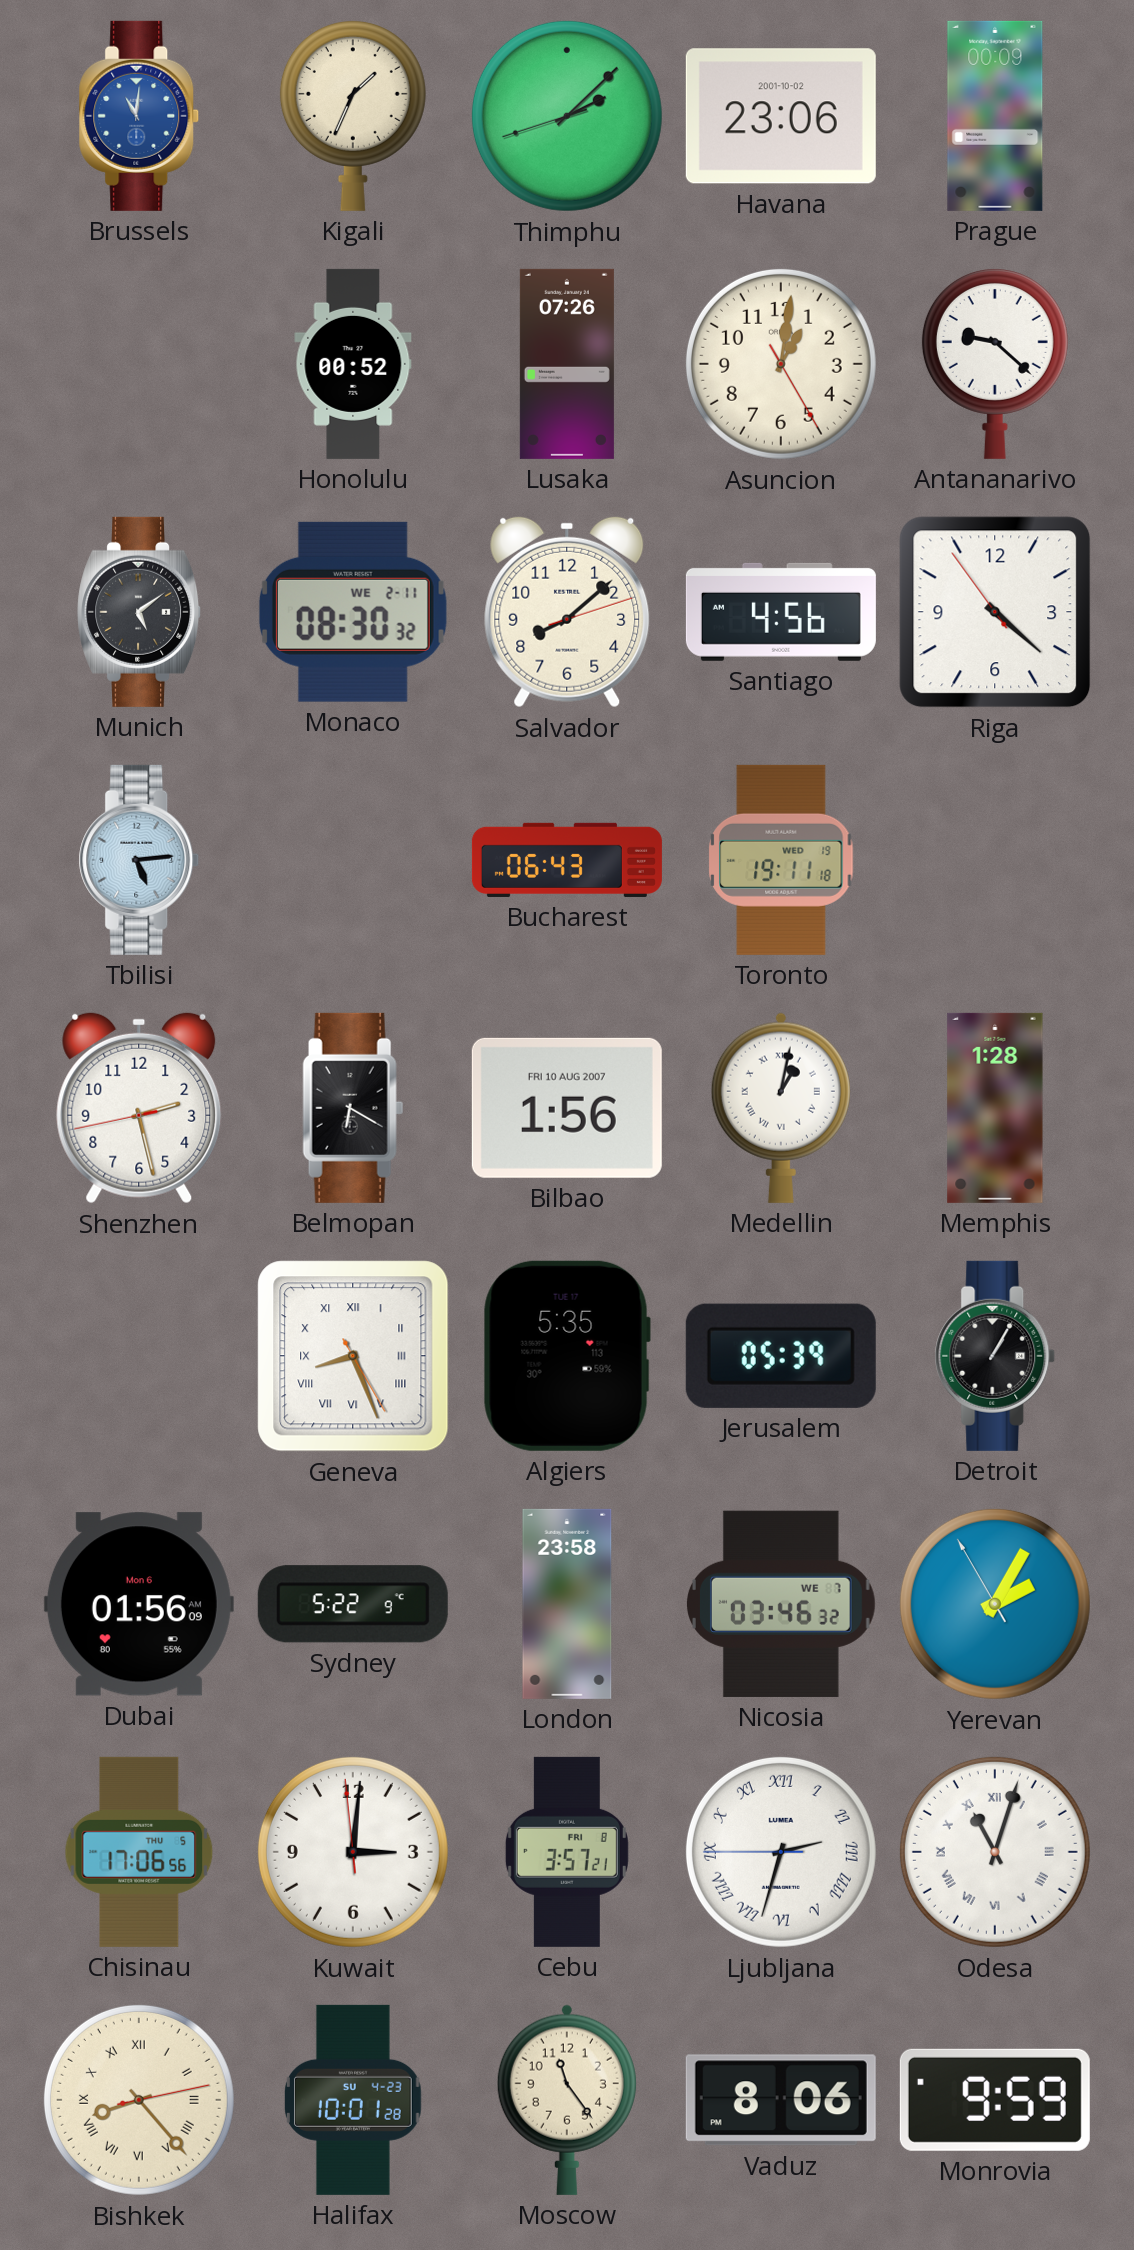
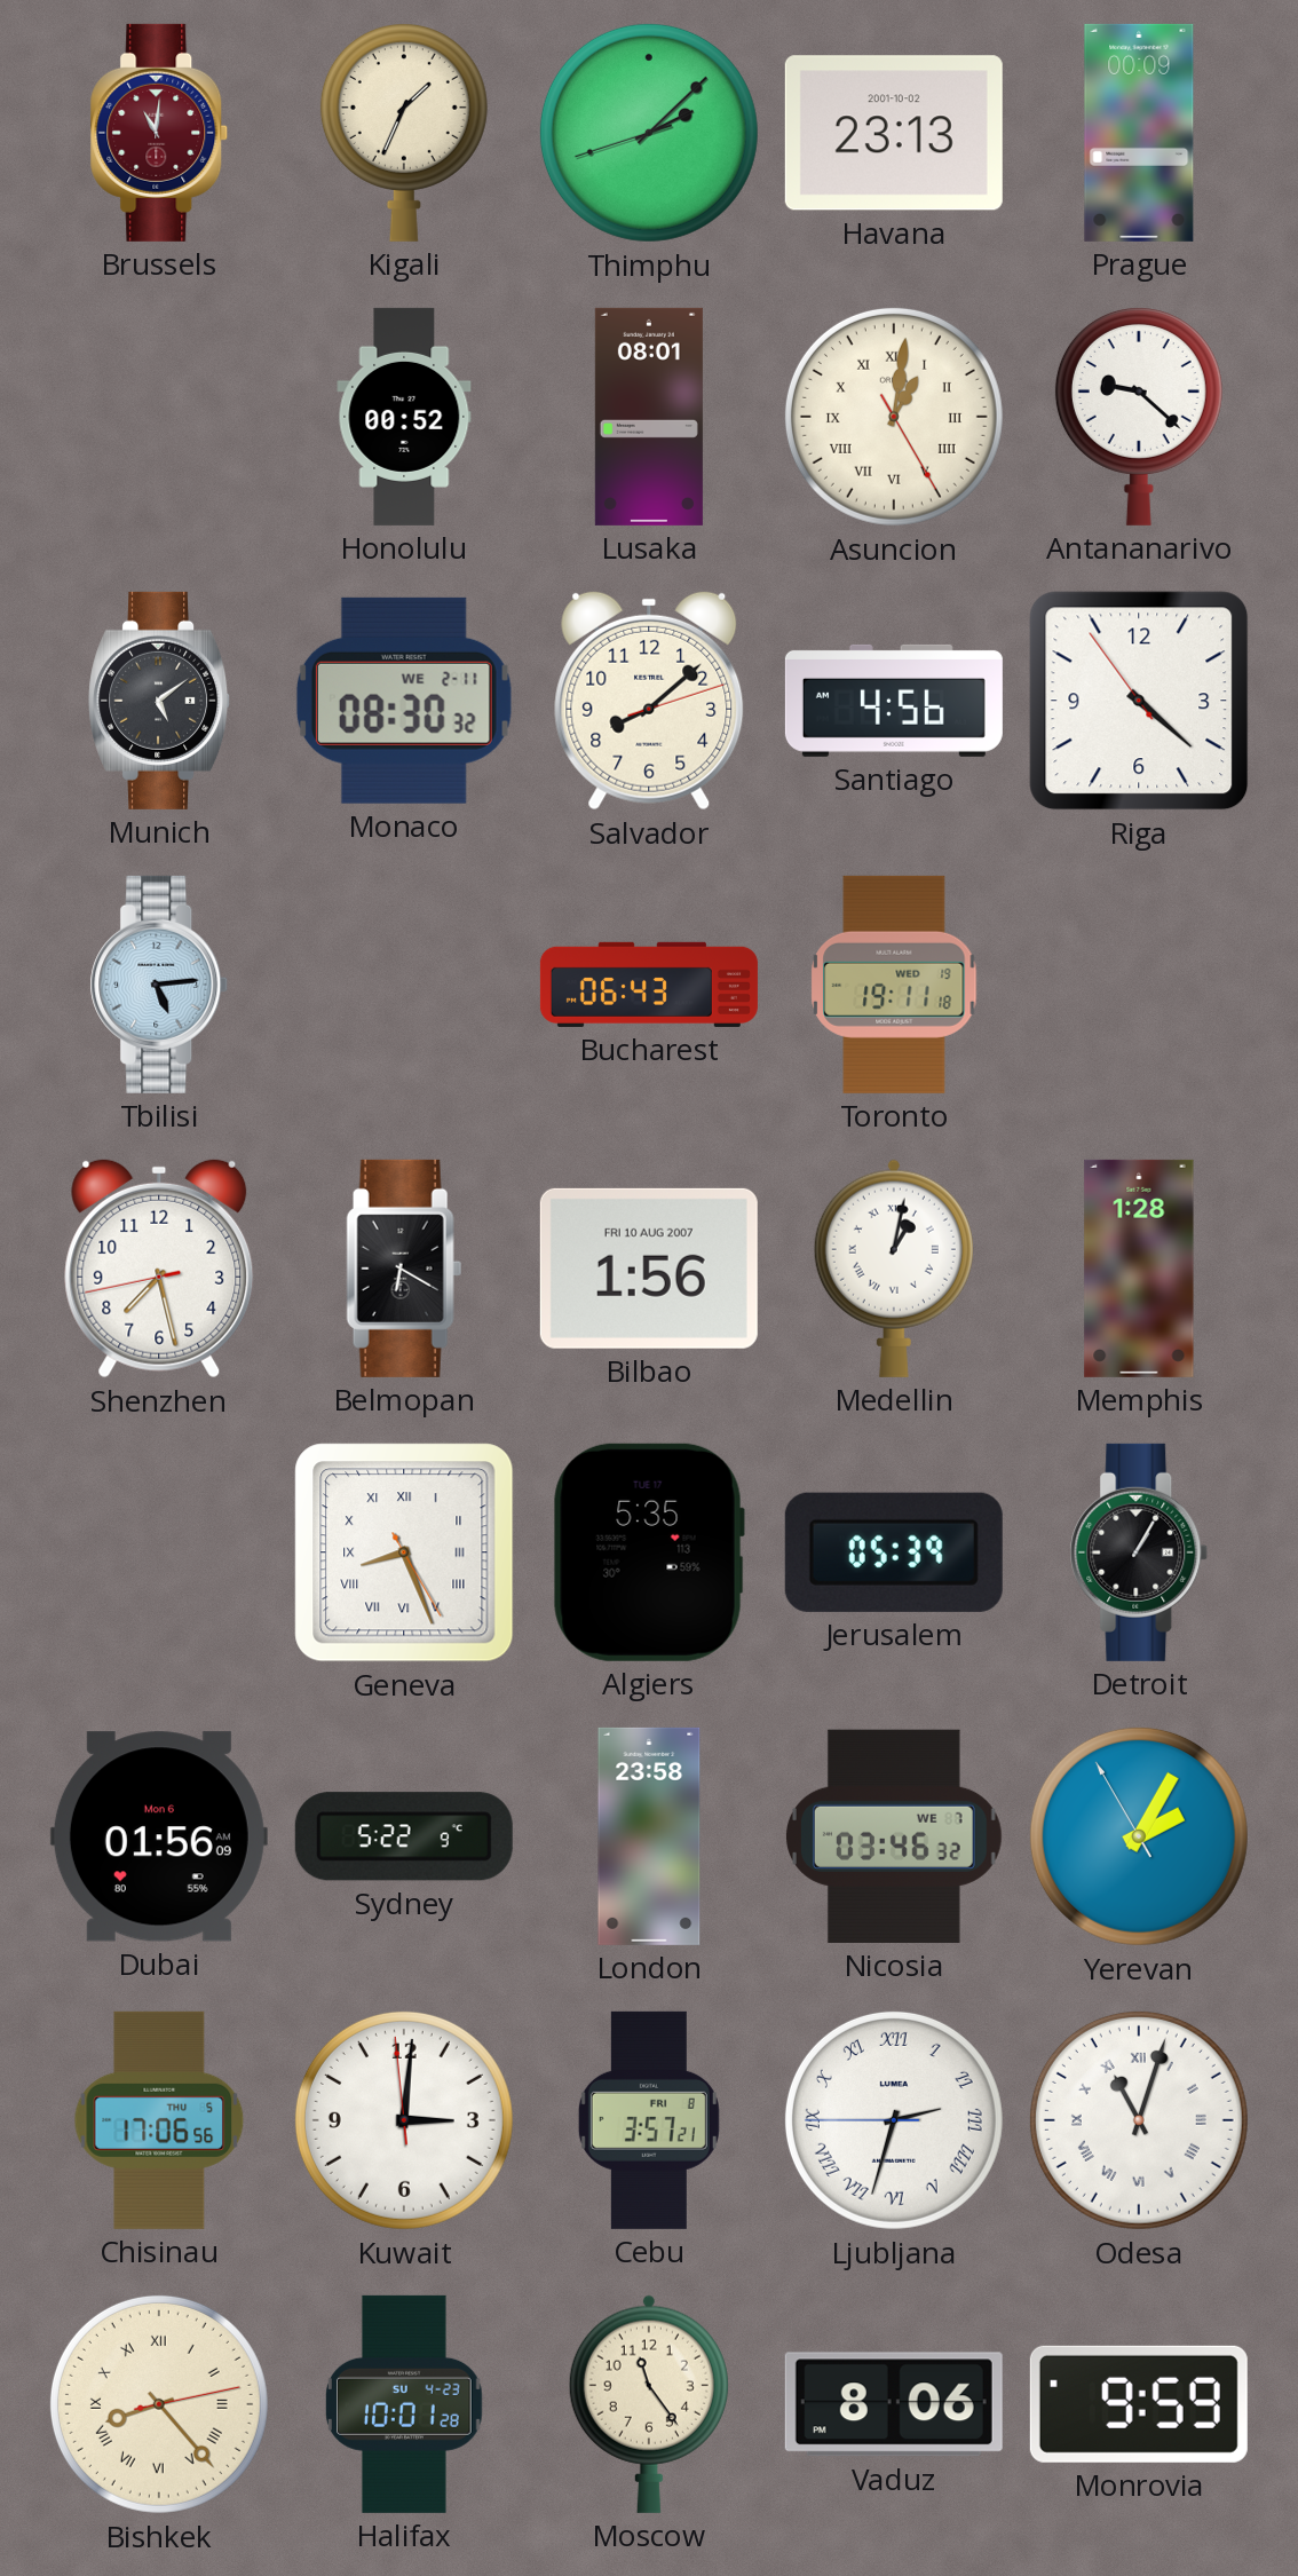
Brussels dial: blue -> burgundy (159, 133)
Havana: 23:06 -> 23:13 (894, 133)
Lusaka: 07:26 -> 08:01 (649, 417)
Asuncion numerals: Arabic -> Roman (894, 417)
Shenzhen: 2:27 -> 7:27 (159, 1269)
